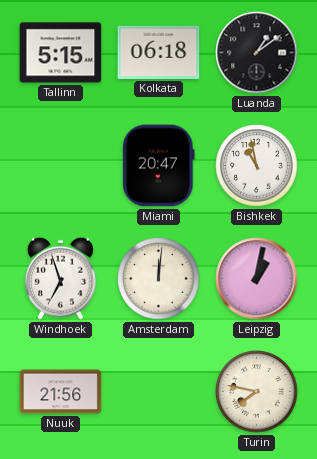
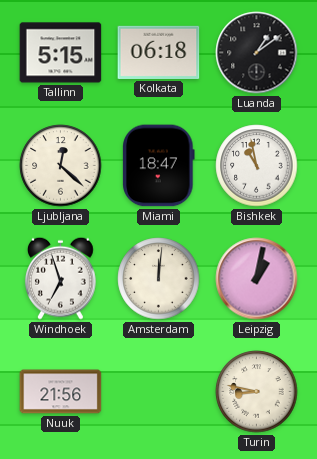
Ljubljana: none -> 12:22 (61, 166)
Miami: 20:47 -> 18:47 (159, 166)
Turin: 7:47 -> 8:47 (257, 392)
